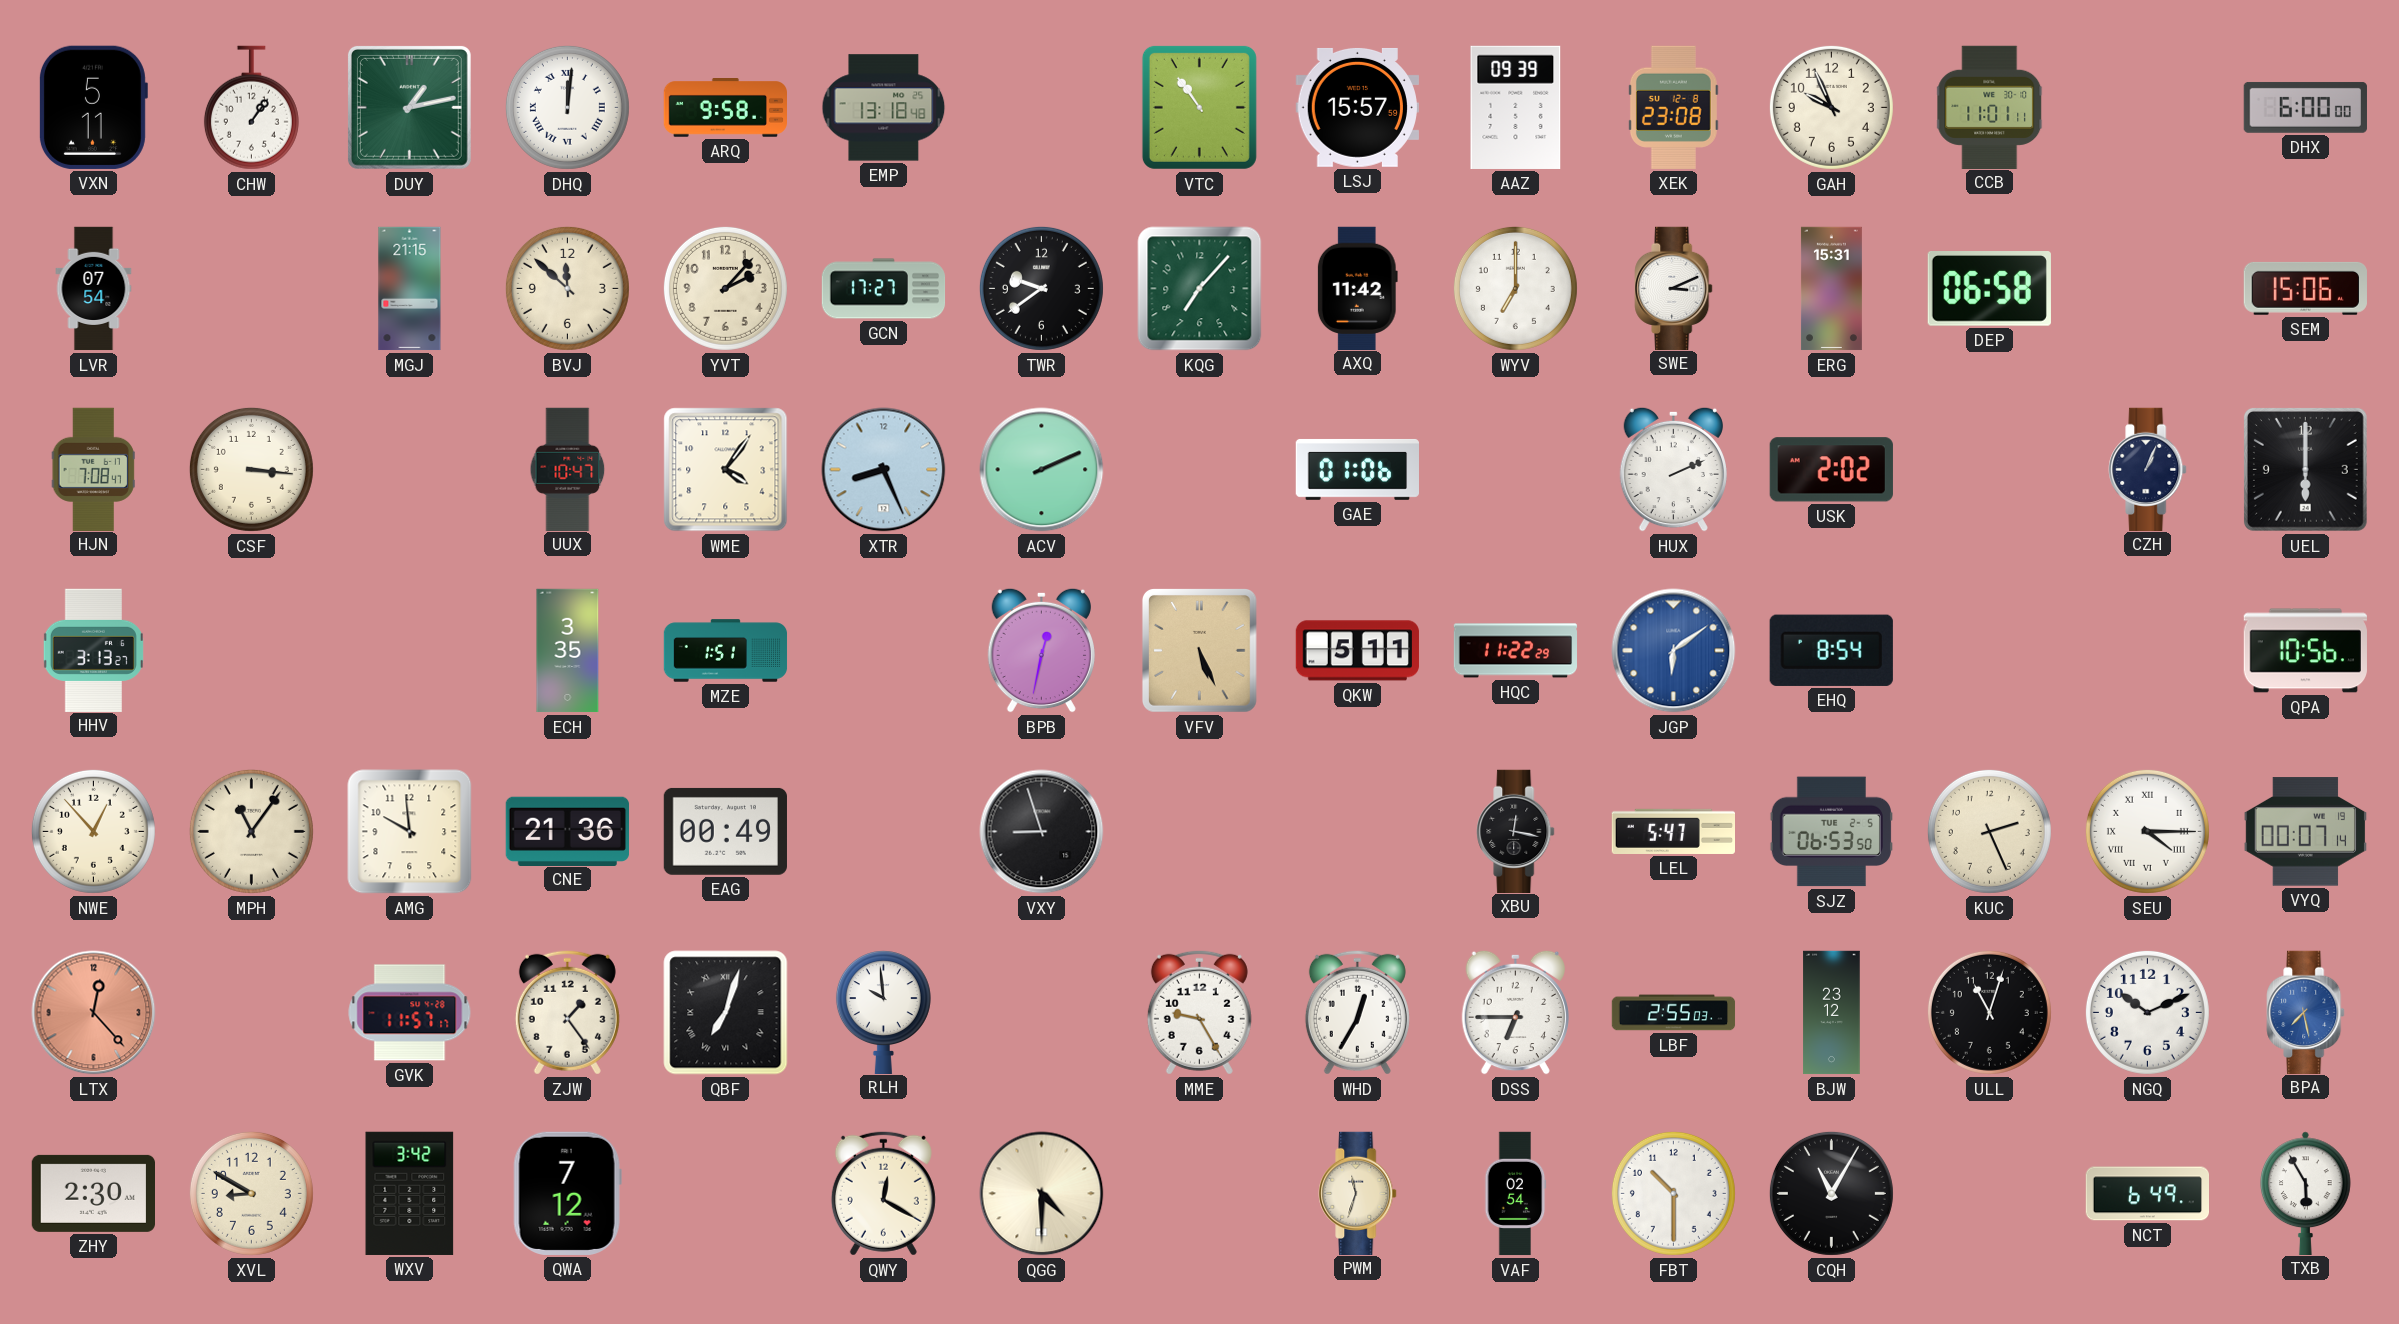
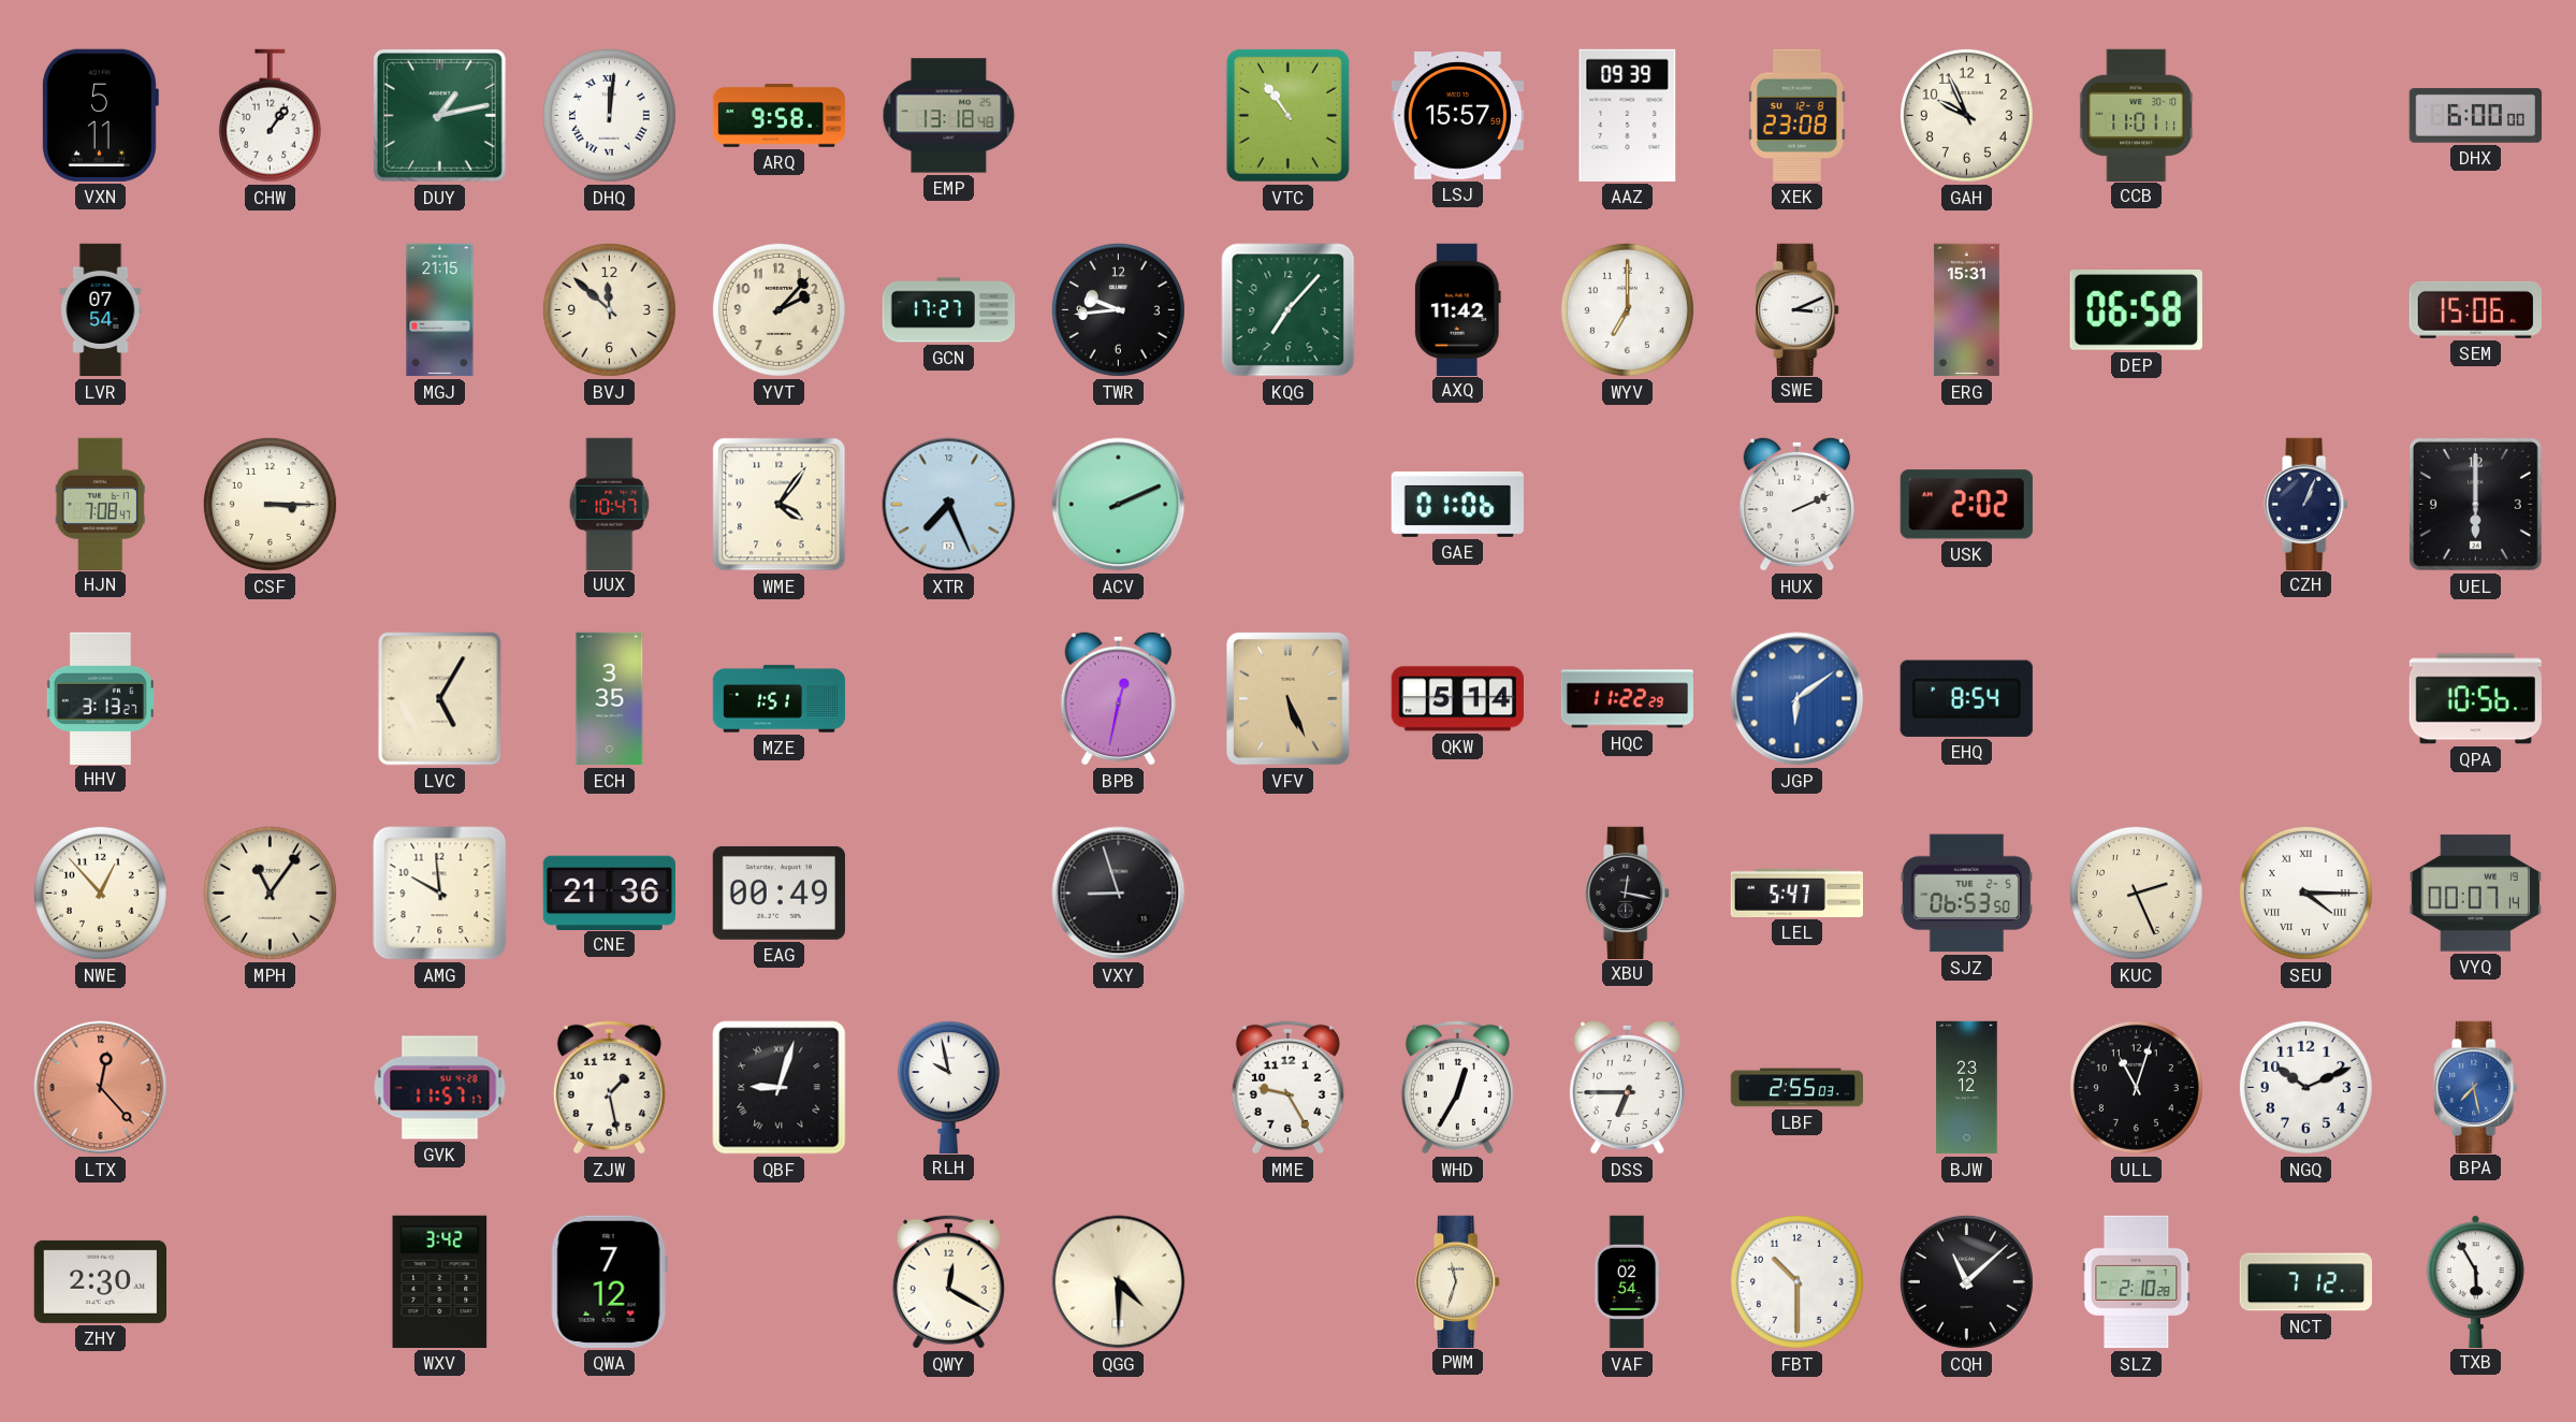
TWR: 9:39 -> 9:44 (1118, 309)
CSF: 3:16 -> 3:15 (270, 504)
XTR: 8:26 -> 7:26 (949, 505)
LVC: none -> 5:05 (440, 699)
QKW: 5:11 -> 5:14 (1457, 699)
ZJW: 1:24 -> 1:28 (609, 1087)
QBF: 7:03 -> 9:03 (780, 1088)
RLH: 9:59 -> 9:58 (948, 1087)
XVL: 8:50 -> none (251, 1193)
CQH: 11:05 -> 11:08 (1966, 1281)
SLZ: none -> 2:10 (2137, 1282)
NCT: 6:49 -> 7:12 (2305, 1282)
